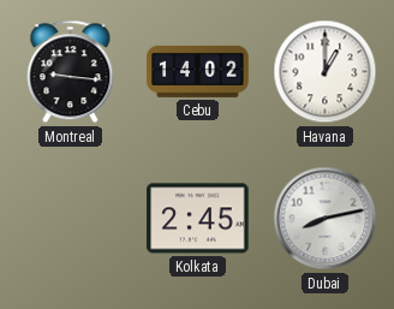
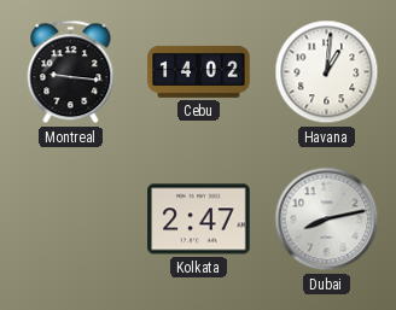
Havana: 1:00 -> 1:01 (327, 72)
Kolkata: 2:45 -> 2:47 (199, 220)
